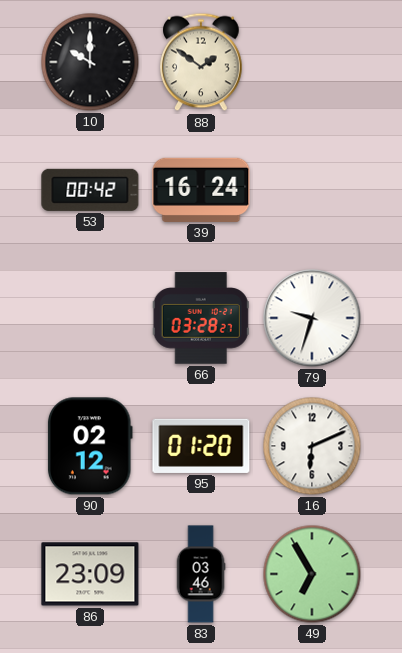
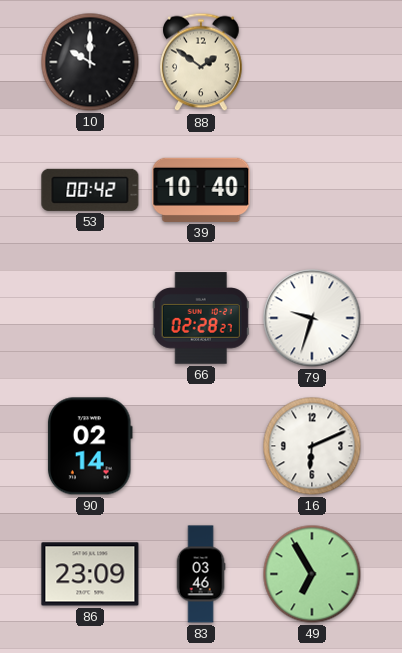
39: 16:24 -> 10:40 (201, 190)
66: 03:28 -> 02:28 (201, 318)
90: 02:12 -> 02:14 (90, 446)
95: 01:20 -> none (201, 446)
